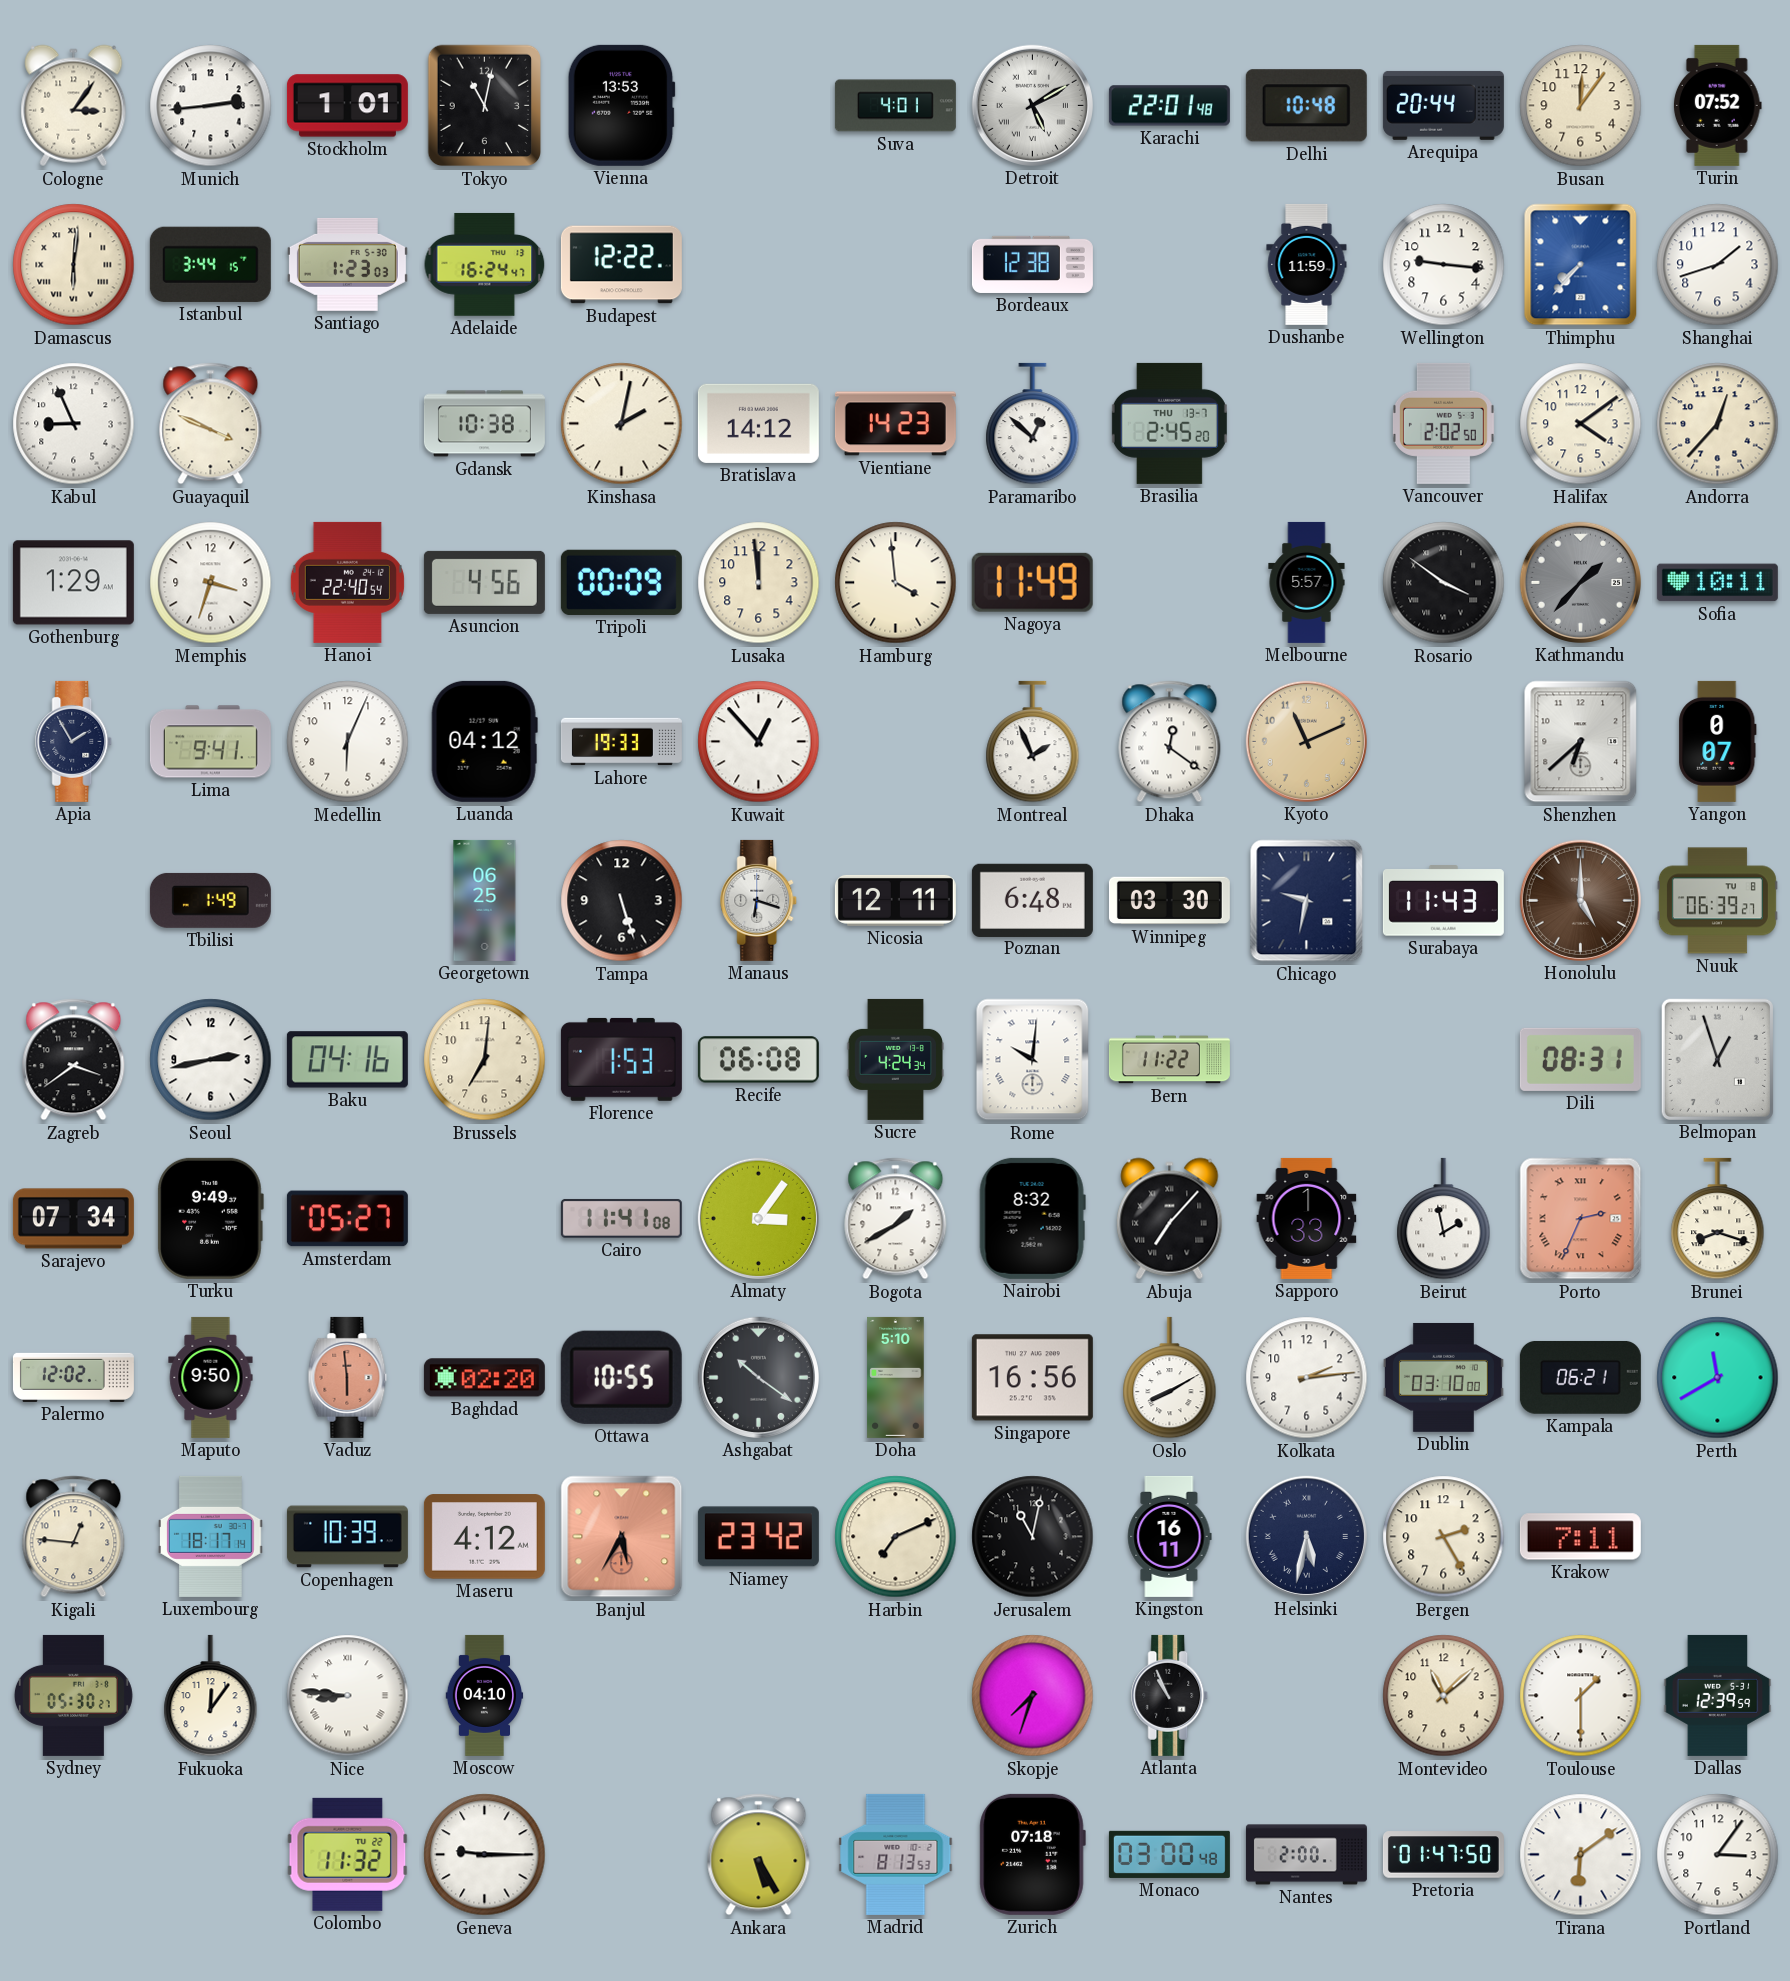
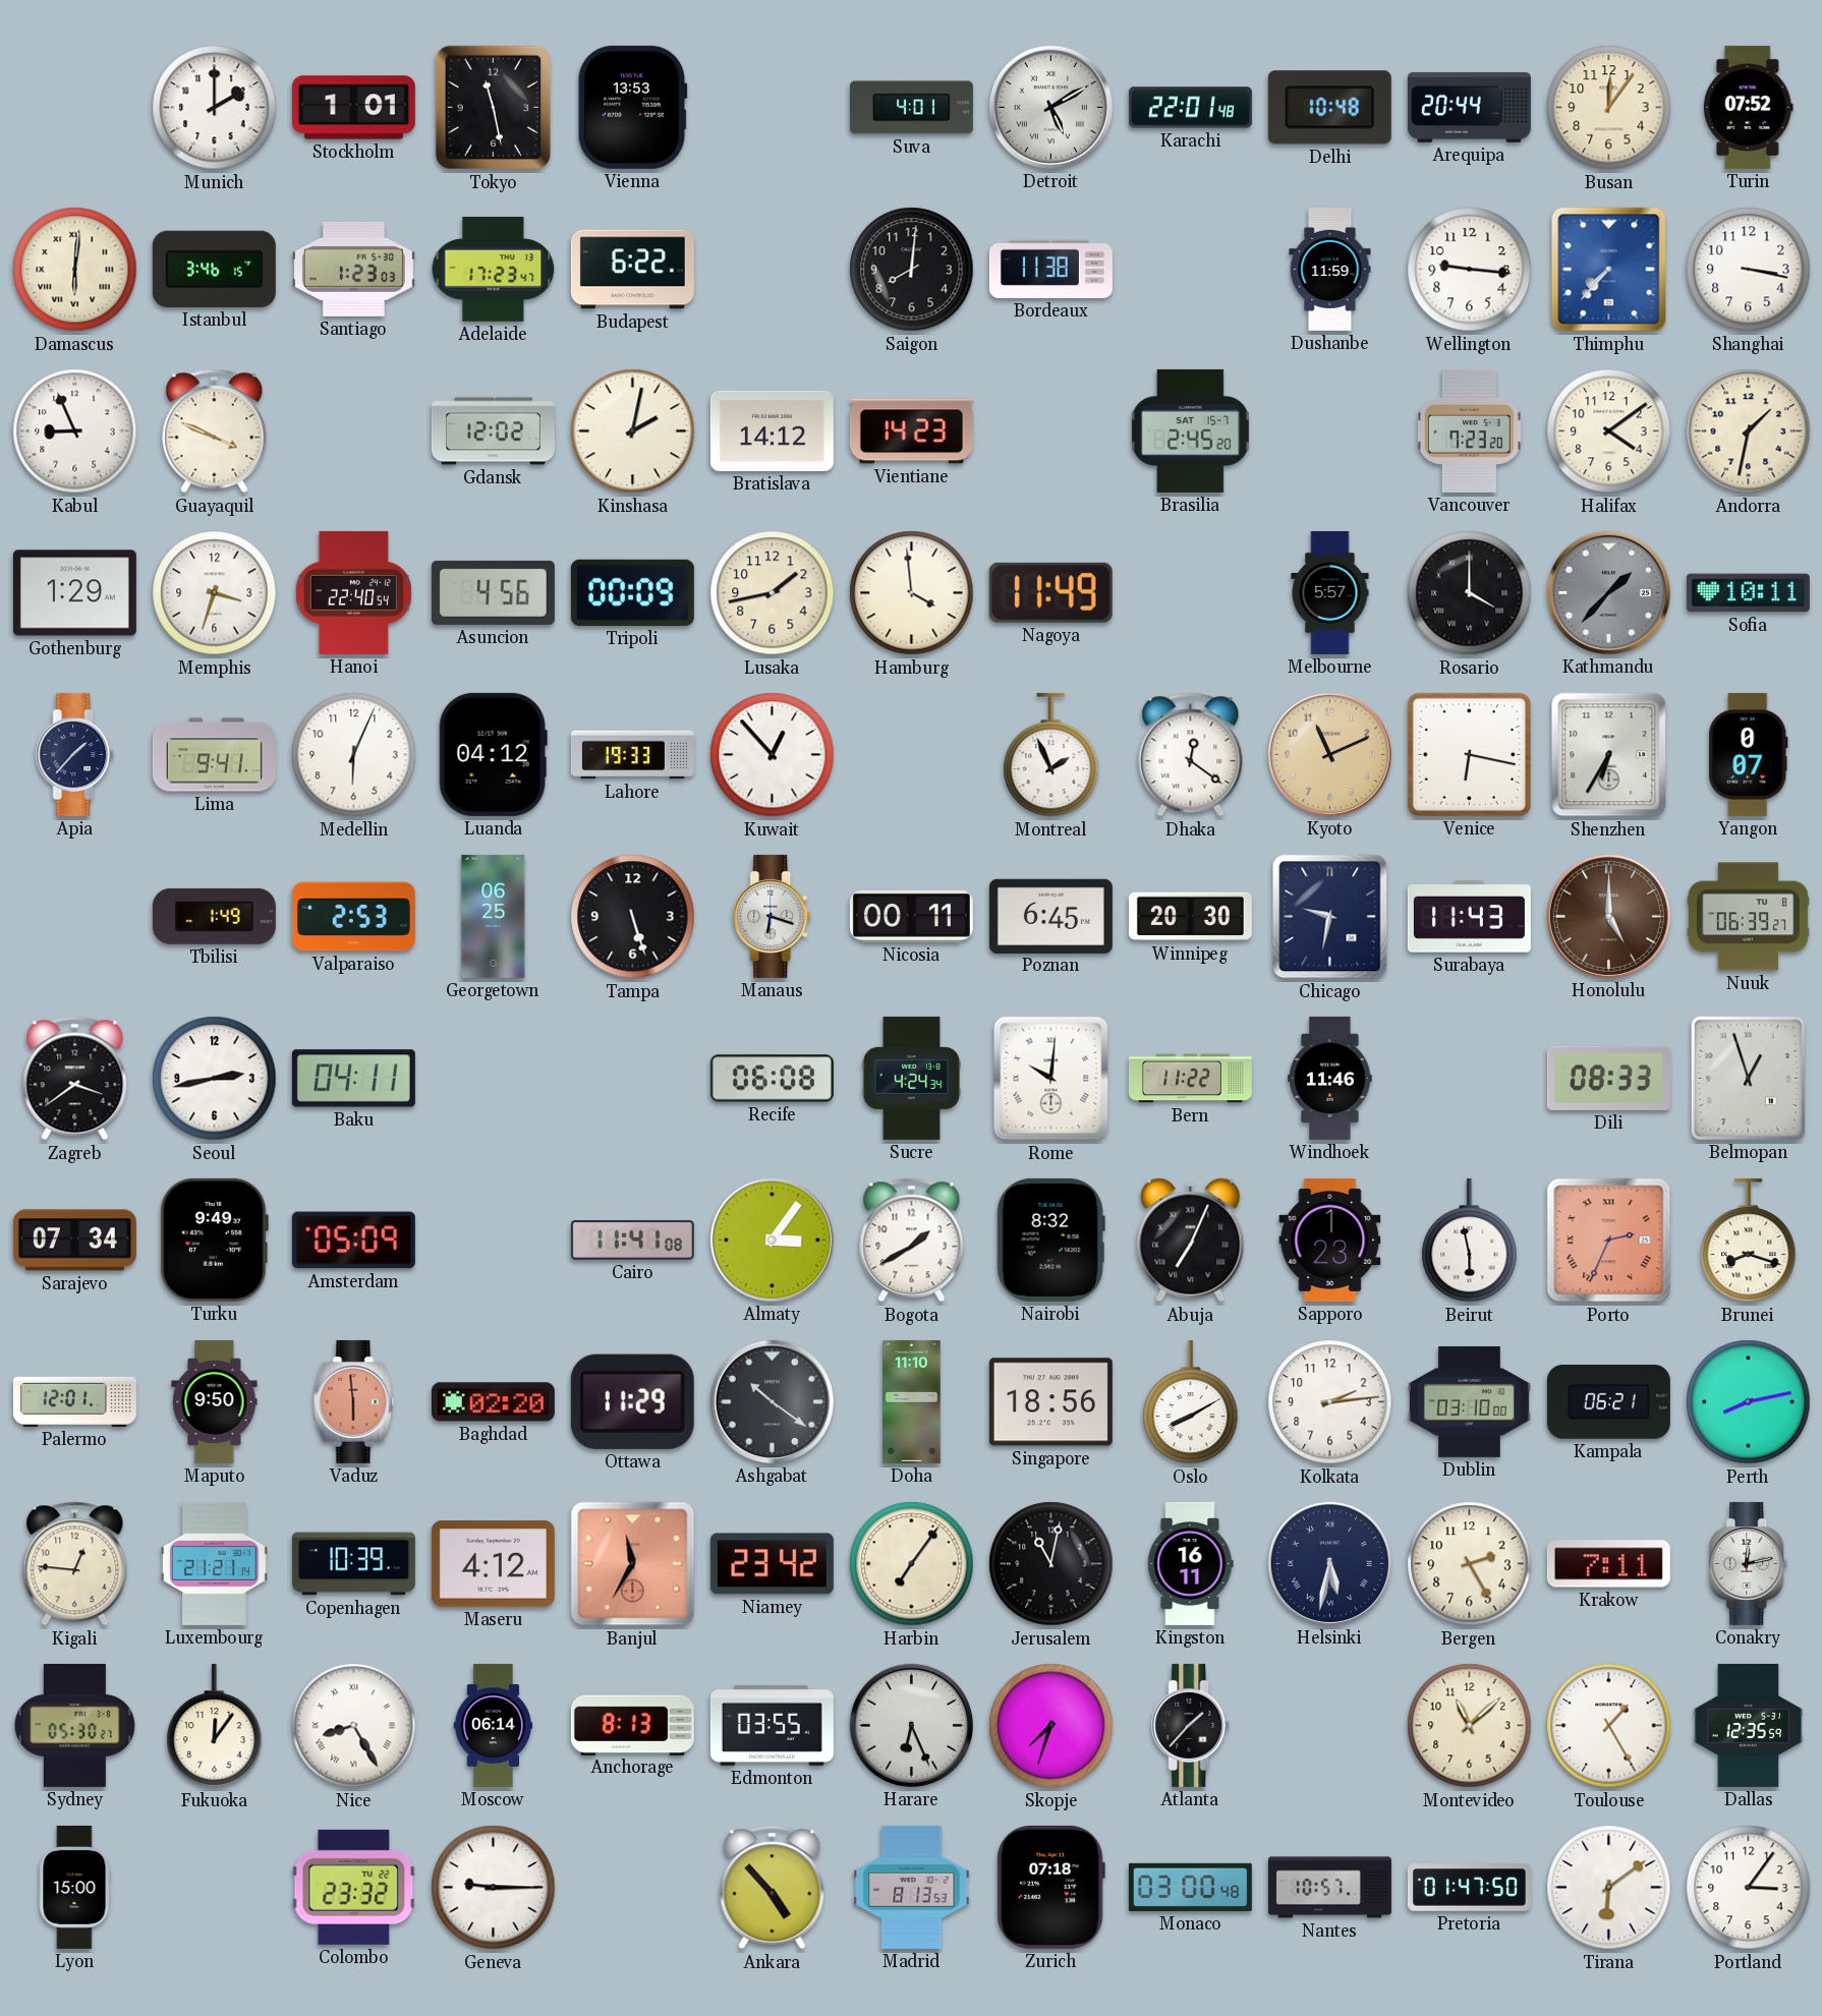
Cologne: 3:06 -> none (74, 106)
Munich: 2:44 -> 2:00 (215, 108)
Tokyo: 11:02 -> 11:28 (494, 108)
Istanbul: 3:44 -> 3:46 (214, 269)
Adelaide: 16:24 -> 17:23 (494, 269)
Budapest: 12:22 -> 6:22 (632, 270)
Saigon: none -> 8:01 (912, 270)
Bordeaux: 12:38 -> 11:38 (1050, 269)
Shanghai: 1:42 -> 3:17 (1749, 270)
Gdansk: 10:38 -> 12:02 (493, 431)
Paramaribo: 12:52 -> none (1033, 424)
Brasilia date: THU 13-7 -> SAT 15-7 (1190, 430)
Vancouver: 2:02 -> 7:23 (1469, 430)
Andorra: 12:37 -> 1:32 (1749, 431)
Lusaka: 11:59 -> 1:43 (773, 593)
Rosario: 3:51 -> 4:00 (1470, 593)
Apia: 1:55 -> 1:37 (75, 754)
Venice: none -> 6:17 (1469, 754)
Shenzhen: 6:38 -> 6:35 (1609, 755)
Valparaiso: none -> 2:53 (353, 917)
Nicosia: 12:11 -> 00:11 (911, 916)
Poznan: 6:48 -> 6:45 (1050, 916)
Winnipeg: 03:30 -> 20:30 (1190, 917)
Baku: 04:16 -> 04:11 (353, 1079)
Brussels: 7:01 -> none (485, 1060)
Florence: 1:53 -> none (621, 1059)
Windhoek: none -> 11:46 (1330, 1078)
Dili: 08:31 -> 08:33 (1608, 1078)
Amsterdam: 05:27 -> 05:09 (353, 1241)
Abuja: 7:07 -> 7:04 (1191, 1241)
Sapporo: 1:33 -> 1:23 (1330, 1240)
Beirut: 1:58 -> 5:58 (1470, 1241)
Palermo: 12:02 -> 12:01 (74, 1401)
Ottawa: 10:55 -> 11:29 (632, 1401)
Doha: 5:10 -> 11:10 (912, 1401)
Singapore: 16:56 -> 18:56 (1050, 1402)
Perth: 11:40 -> 8:13 (1749, 1402)
Luxembourg: 18:17 -> 21:21 (215, 1563)
Banjul: 5:35 -> 11:35 (633, 1564)
Harbin: 7:11 -> 7:06 (912, 1564)
Conakry: none -> 12:13 (1749, 1563)
Nice: 8:46 -> 8:25 (354, 1726)
Moscow: 04:10 -> 06:14 (494, 1725)
Anchorage: none -> 8:13 (632, 1725)
Edmonton: none -> 03:55 (772, 1725)
Harare: none -> 6:26 (911, 1725)
Atlanta: 10:56 -> 1:37 (1191, 1725)
Toulouse: 1:30 -> 1:25 (1609, 1726)
Dallas: 12:39 -> 12:35 (1749, 1725)
Lyon: none -> 15:00 (74, 1887)
Colombo: 11:32 -> 23:32 (354, 1887)
Ankara: 5:25 -> 4:53 (773, 1888)
Nantes: 2:00 -> 10:57 (1329, 1888)
